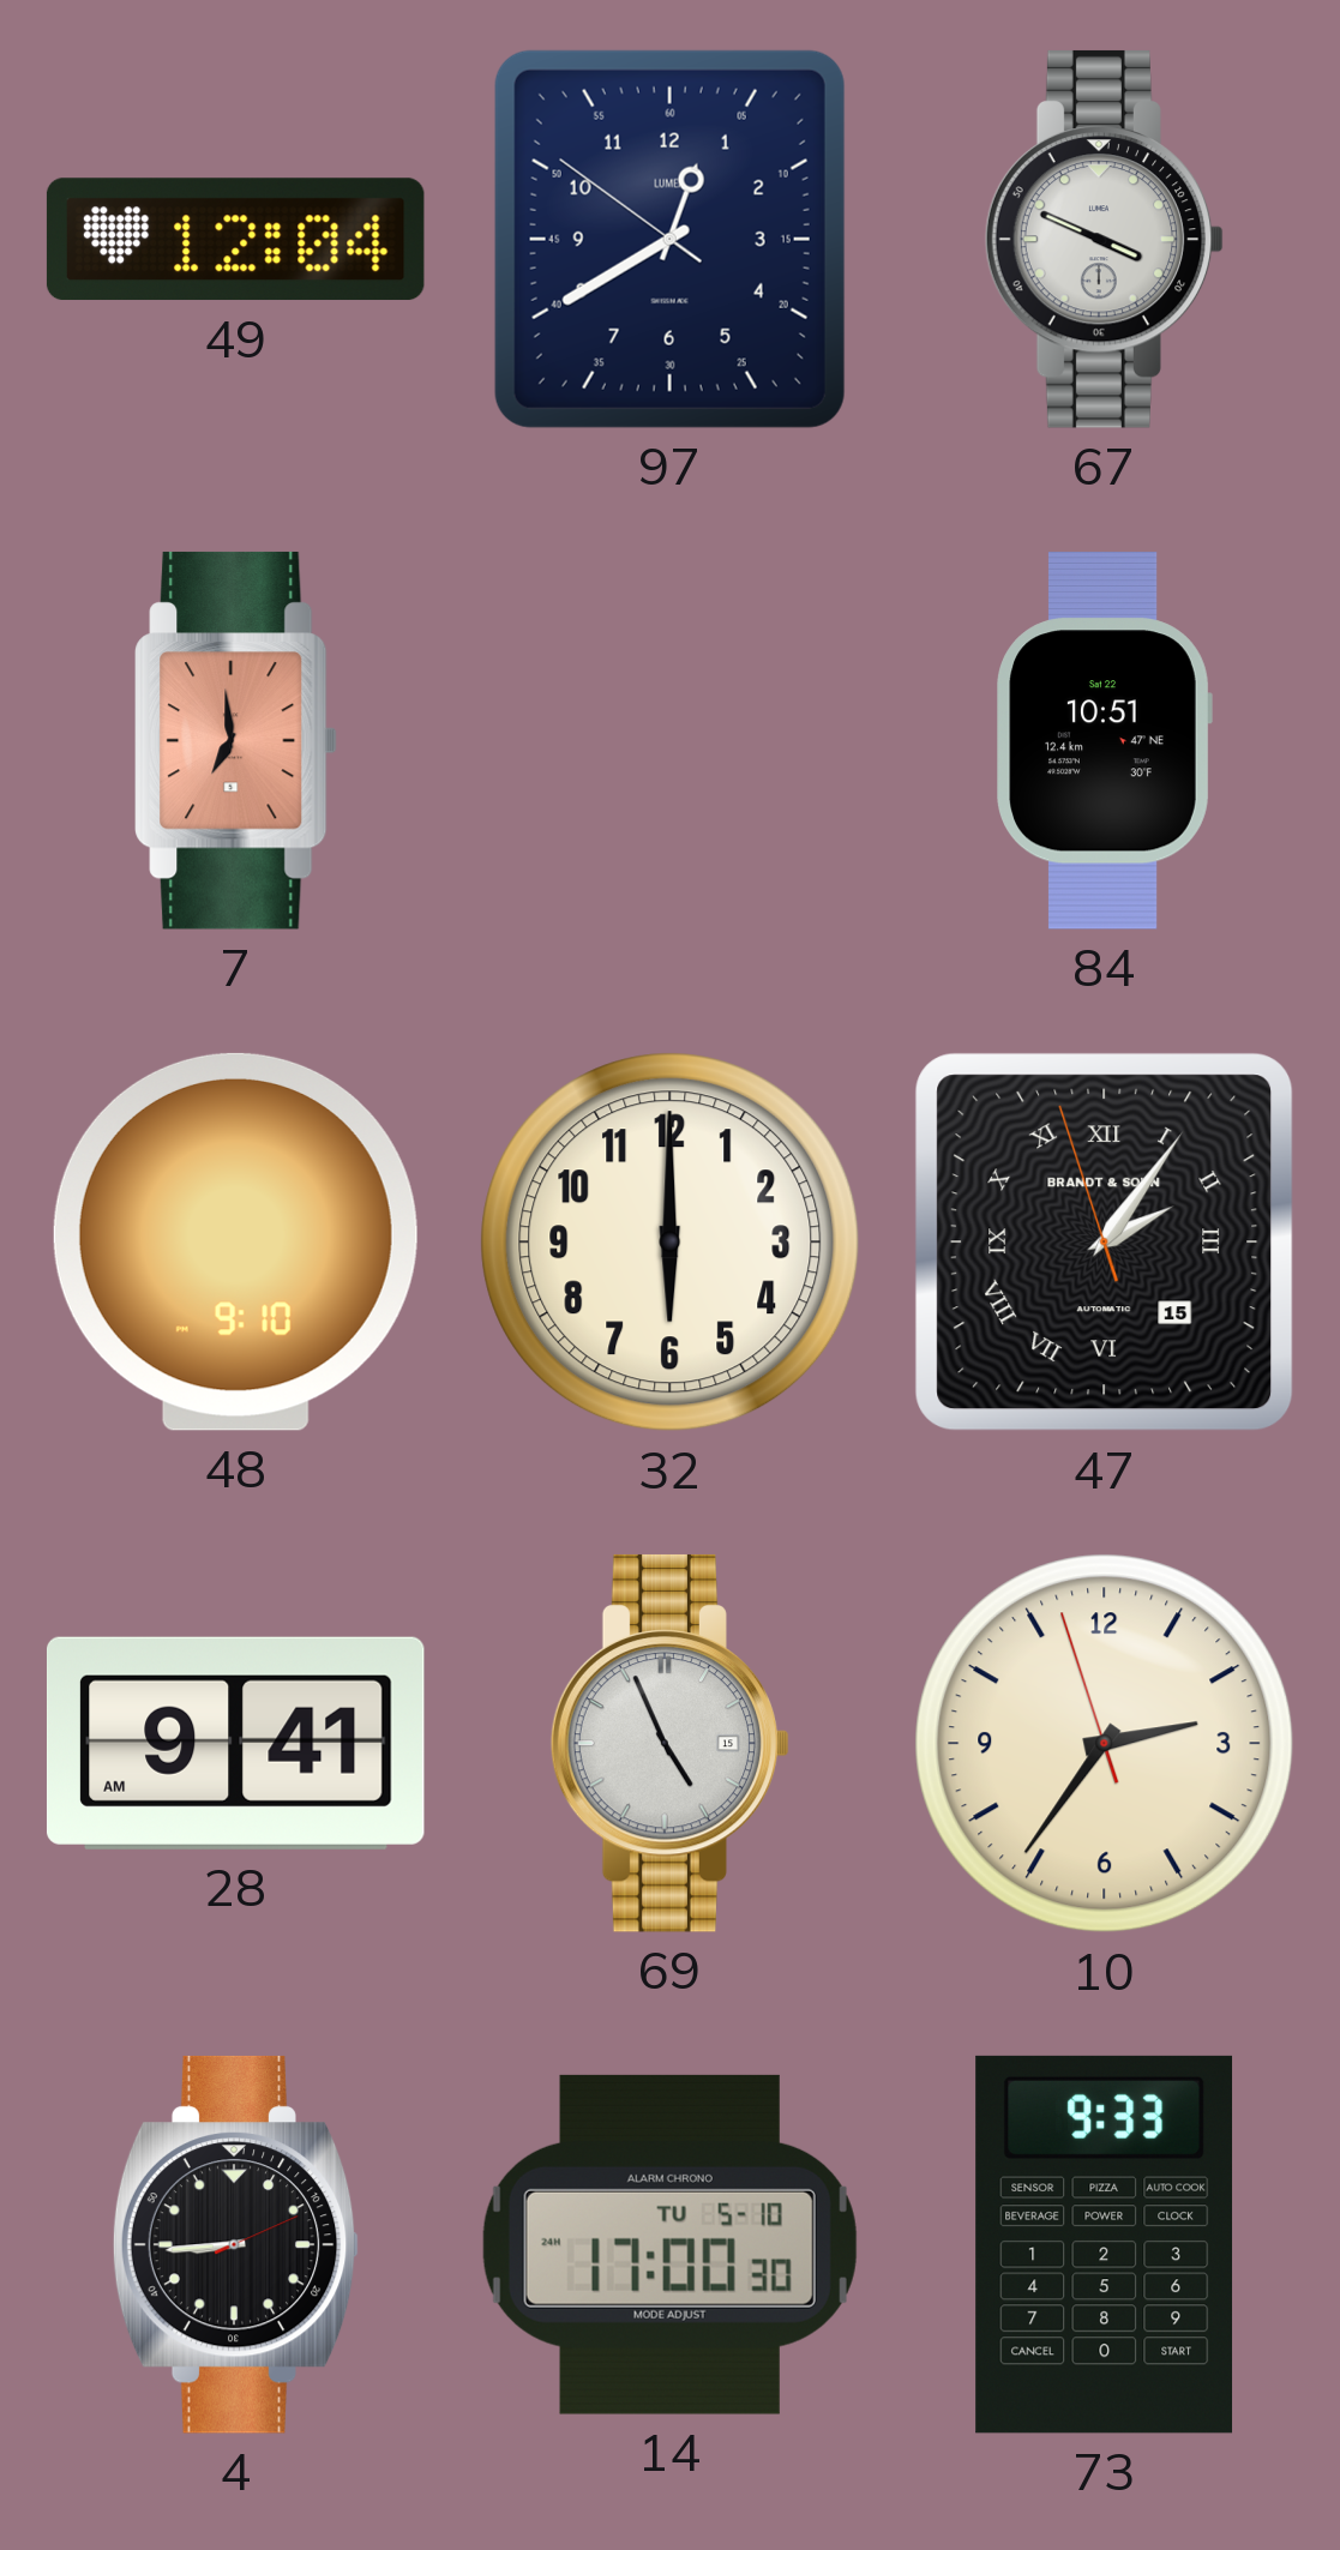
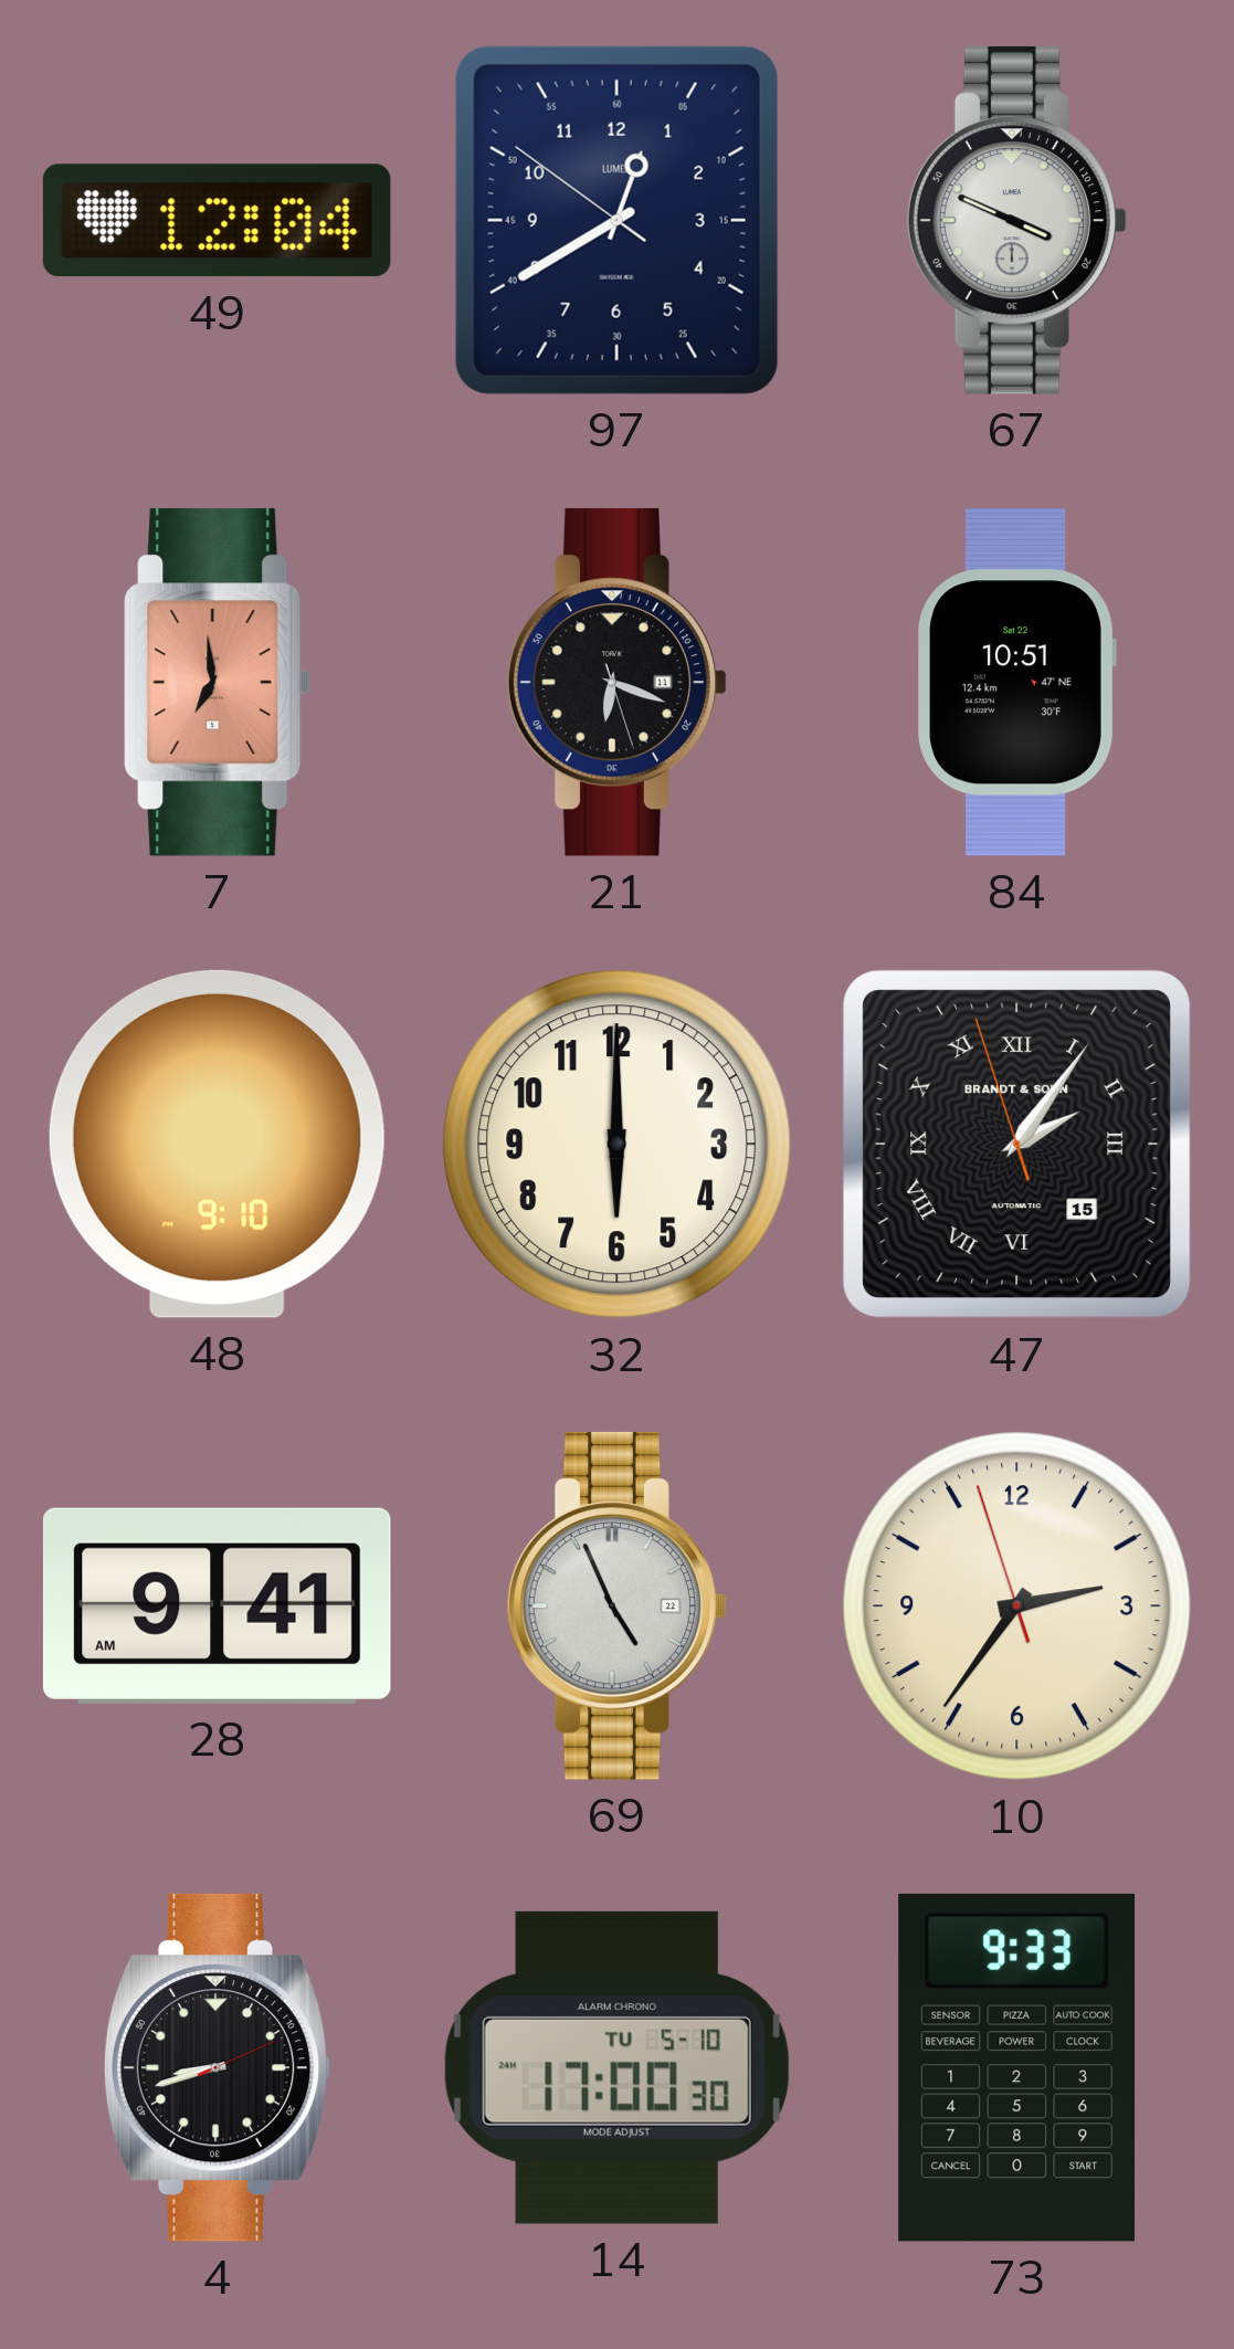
21: none -> 6:18 (618, 682)
69 date: 15 -> 22 (618, 1605)
4: 8:44 -> 8:42 (218, 2067)
